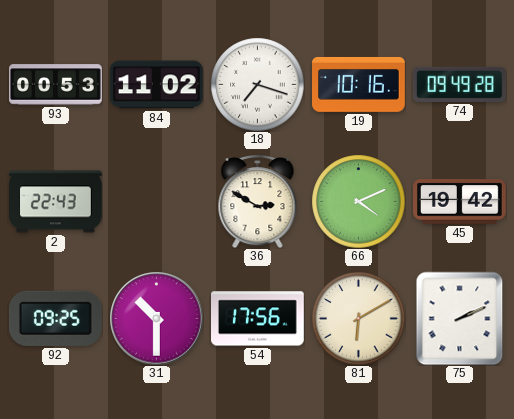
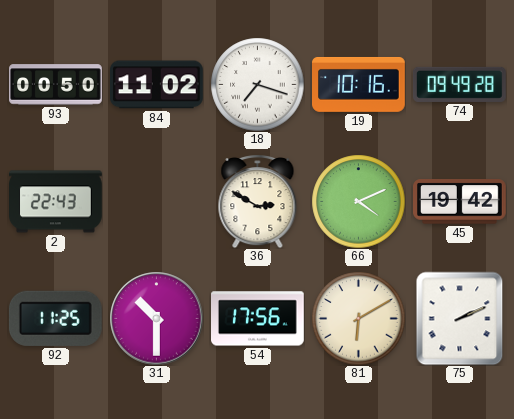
93: 00:53 -> 00:50 (56, 85)
92: 09:25 -> 11:25 (55, 318)
